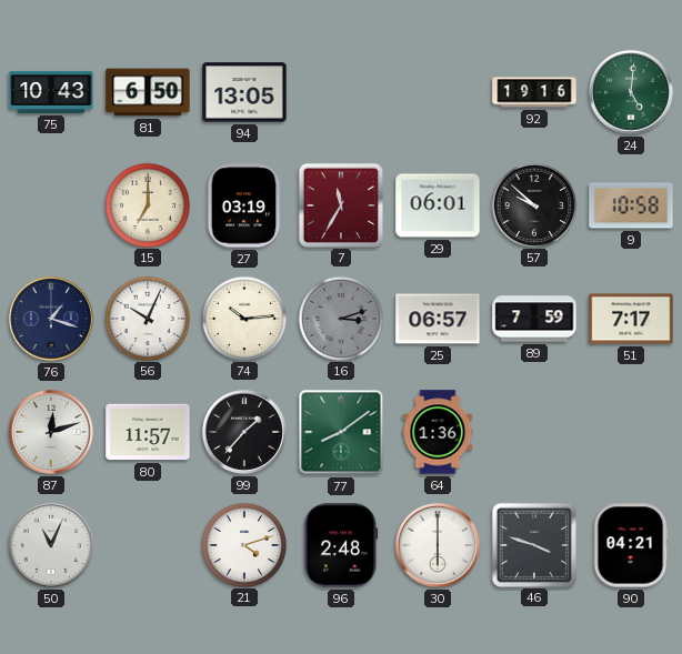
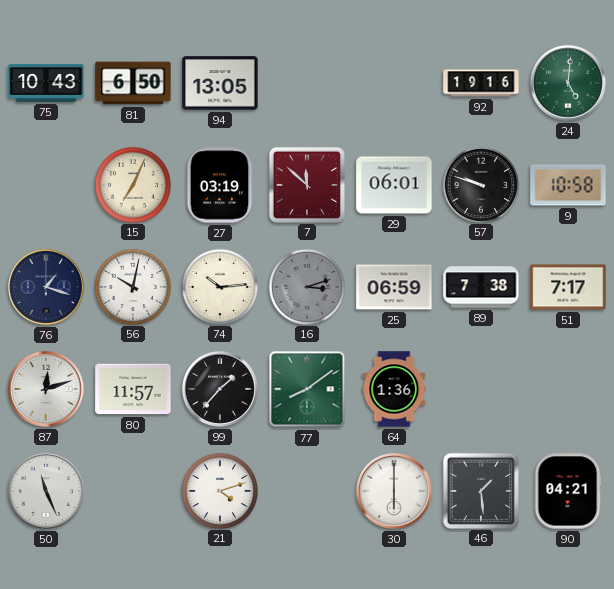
15: 7:00 -> 7:04 (132, 184)
7: 11:35 -> 11:52 (306, 184)
57: 9:52 -> 9:48 (480, 184)
56: 10:04 -> 10:02 (132, 286)
25: 06:57 -> 06:59 (394, 287)
89: 7:59 -> 7:38 (481, 287)
50: 11:04 -> 11:26 (46, 491)
96: 2:48 -> none (341, 545)
46: 3:48 -> 1:29 (480, 490)
